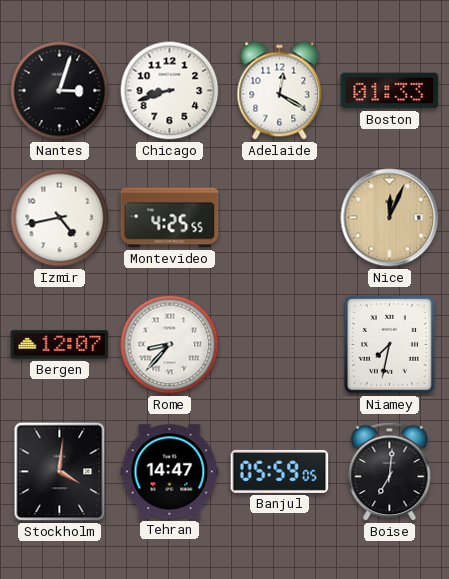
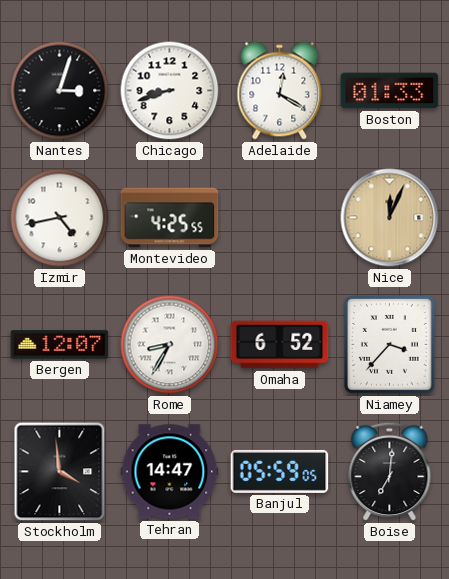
Rome: 8:37 -> 8:35 (170, 345)
Omaha: none -> 6:52 (280, 345)
Niamey: 7:32 -> 3:37 (390, 345)
Stockholm: 4:01 -> 3:59 (60, 472)
